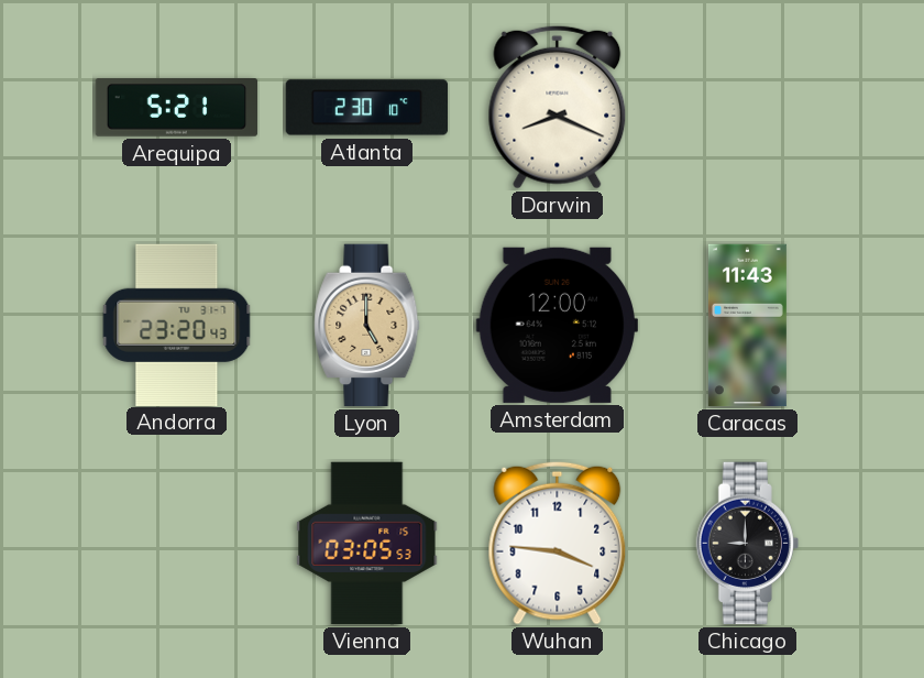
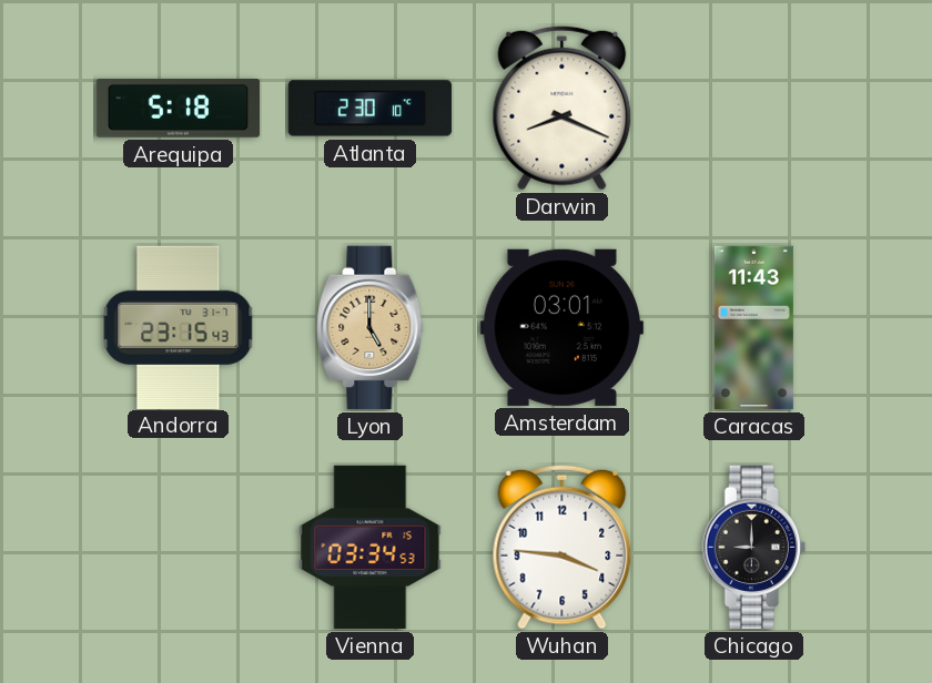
Arequipa: 5:21 -> 5:18 (179, 109)
Andorra: 23:20 -> 23:15 (179, 327)
Amsterdam: 12:00 -> 03:01 (561, 327)
Vienna: 03:05 -> 03:34 (371, 548)
